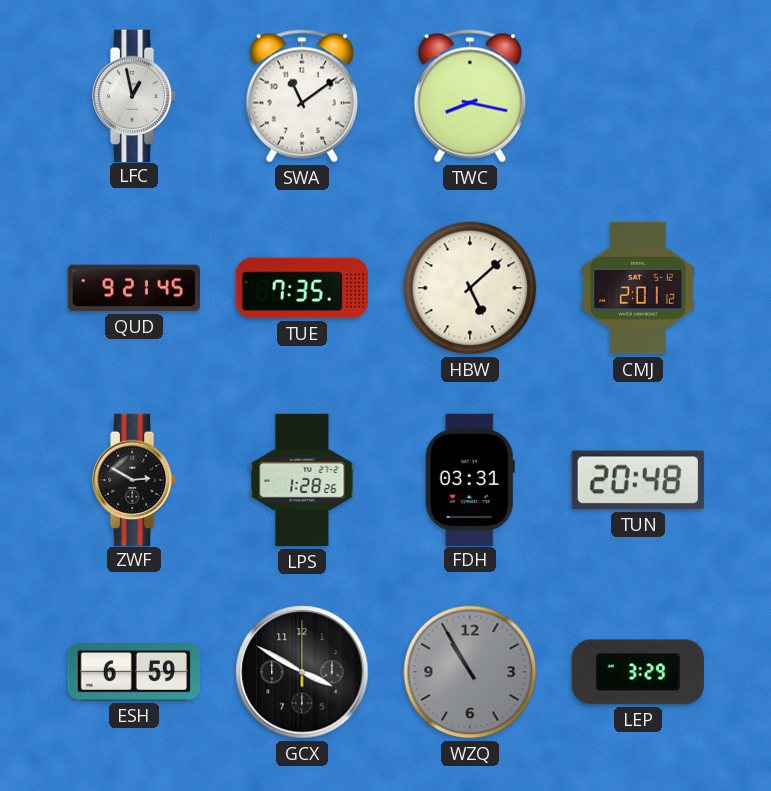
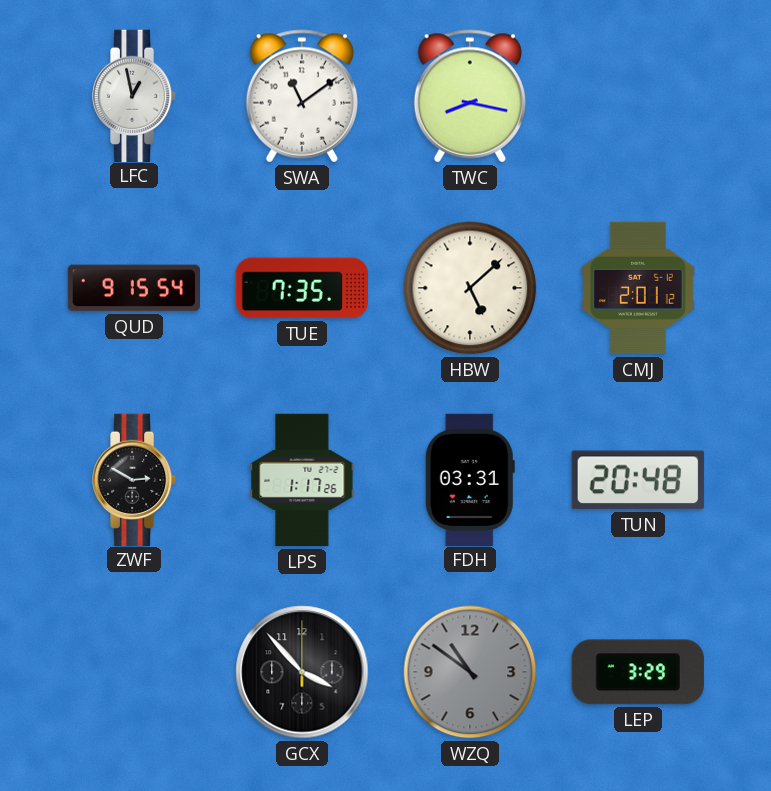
QUD: 9:21 -> 9:15 (133, 288)
LPS: 1:28 -> 1:17 (302, 480)
ESH: 6:59 -> none (133, 673)
GCX: 3:50 -> 3:53 (302, 672)
WZQ: 10:55 -> 10:51 (470, 672)
